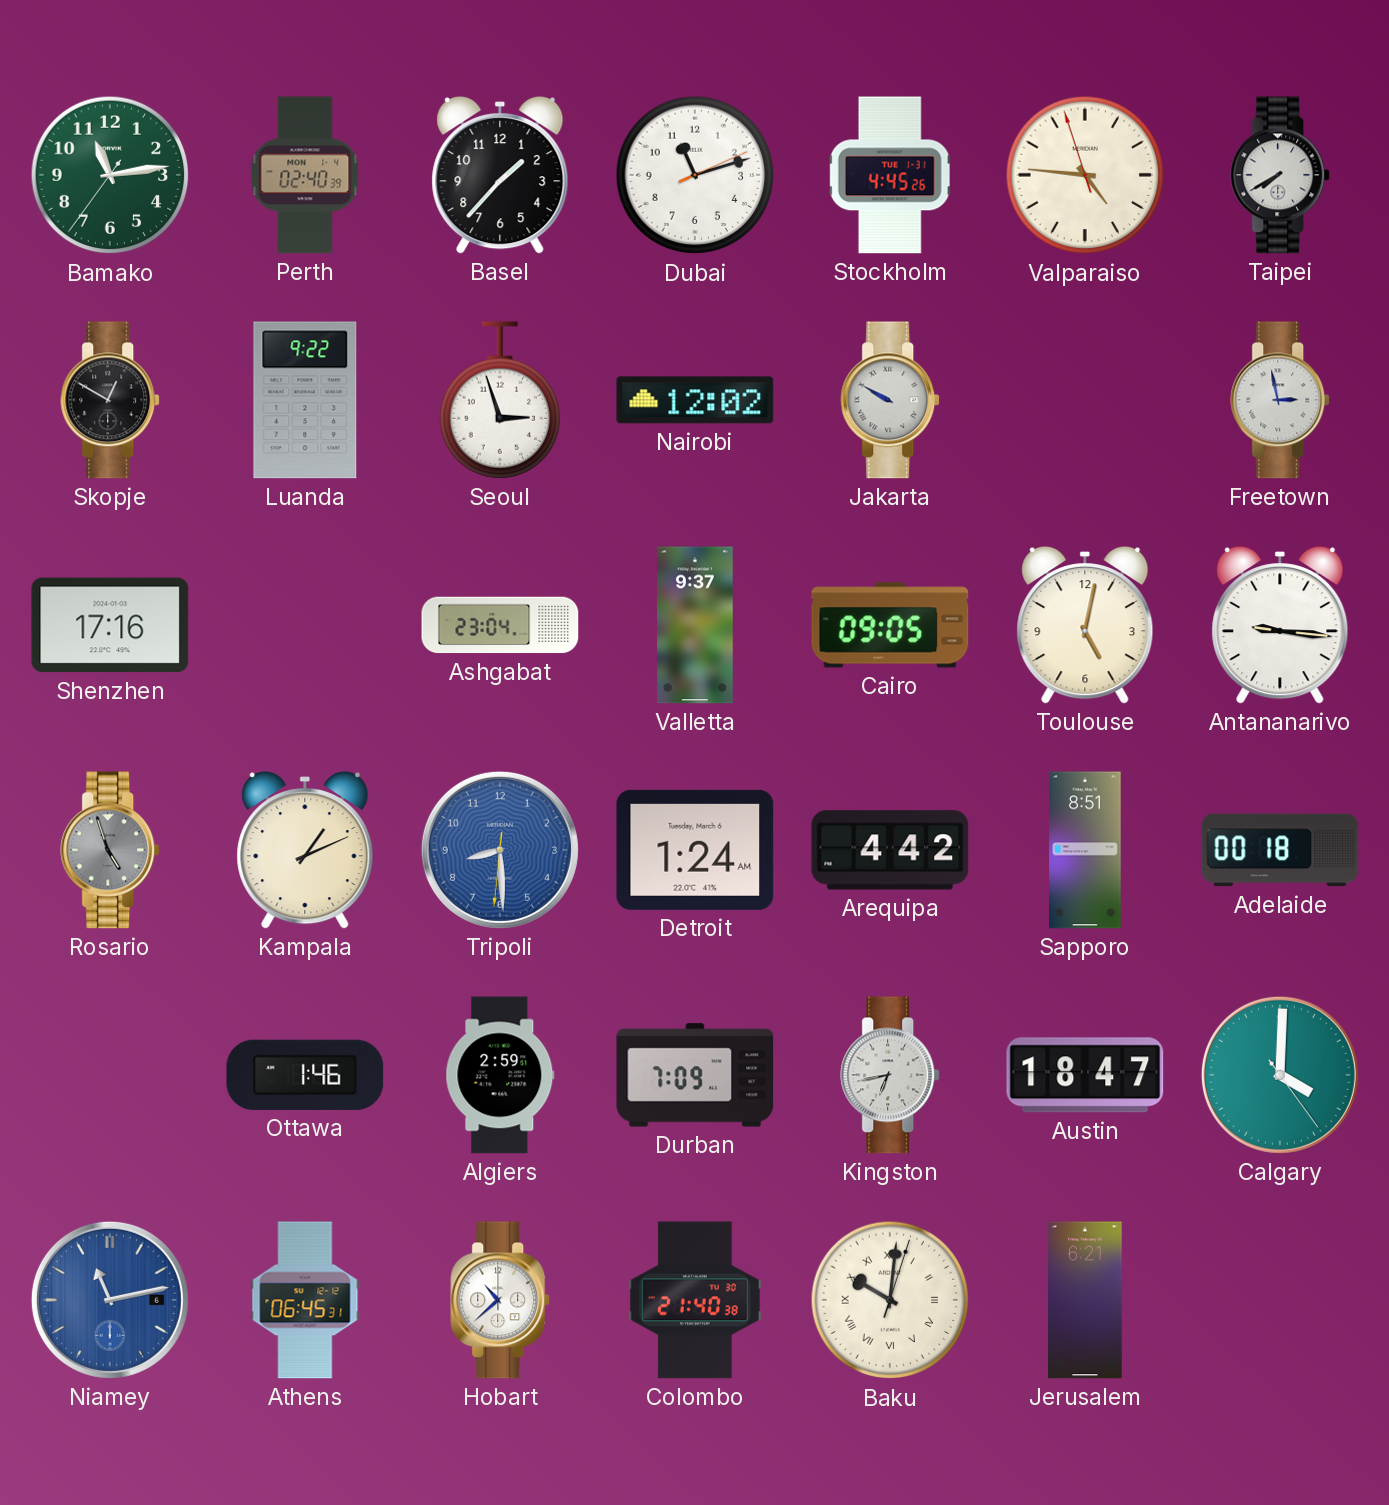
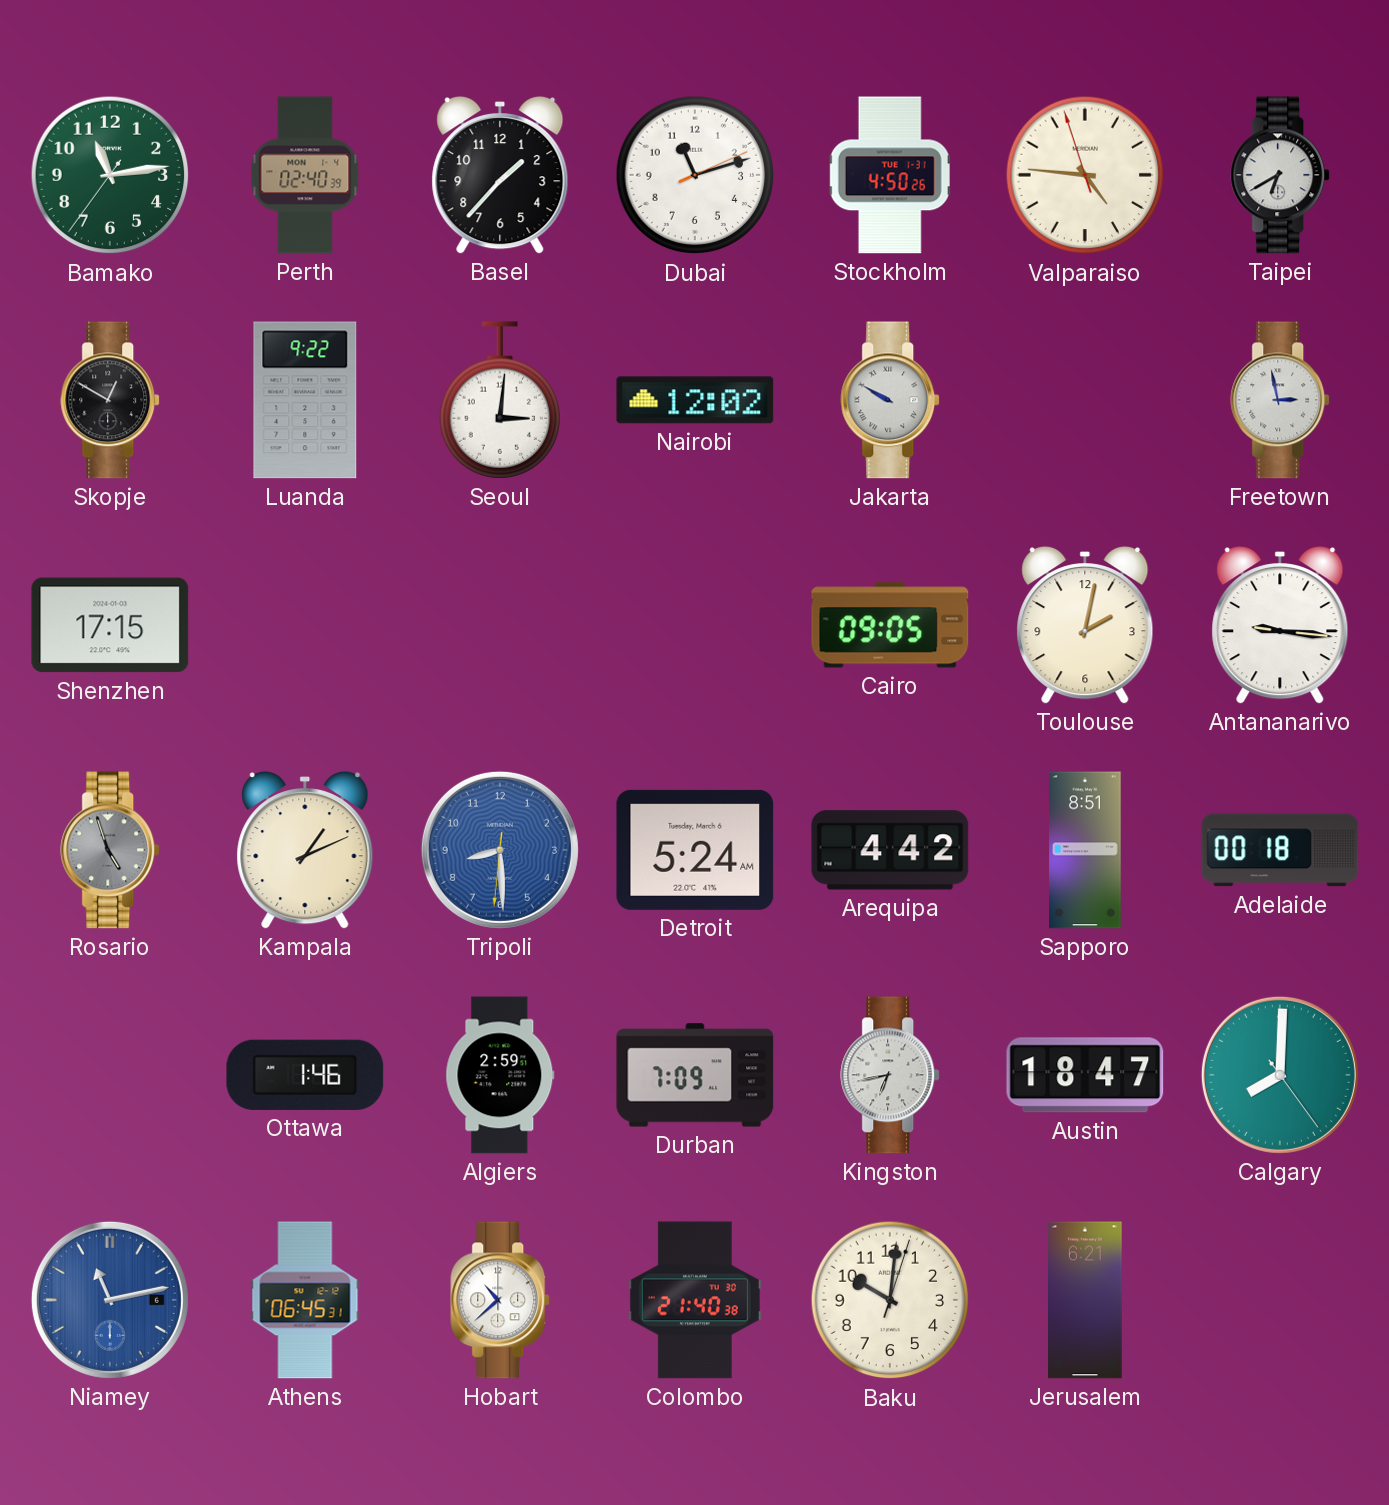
Stockholm: 4:45 -> 4:50 (890, 175)
Taipei: 7:40 -> 6:40 (1281, 175)
Seoul: 2:57 -> 3:01 (499, 400)
Shenzhen: 17:16 -> 17:15 (110, 625)
Ashgabat: 23:04 -> none (500, 625)
Valletta: 9:37 -> none (695, 625)
Toulouse: 5:02 -> 2:02 (1085, 626)
Detroit: 1:24 -> 5:24 (695, 850)
Calgary: 4:00 -> 8:00 (1280, 1075)
Baku numerals: Roman -> Arabic (890, 1300)
